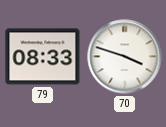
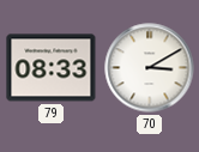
70: 3:48 -> 3:10 (150, 68)
